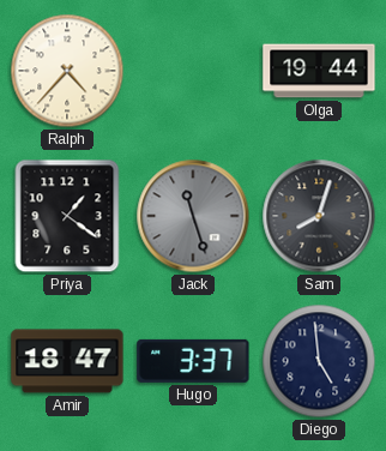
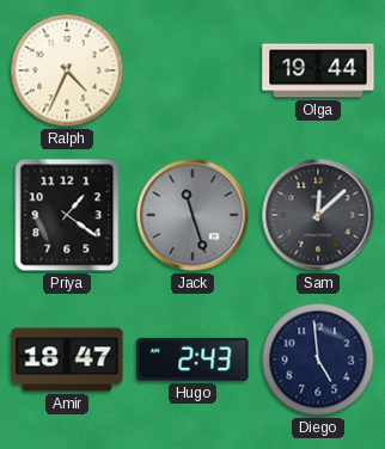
Ralph: 4:37 -> 4:34 (67, 70)
Sam: 8:03 -> 12:08 (318, 215)
Hugo: 3:37 -> 2:43 (192, 359)
